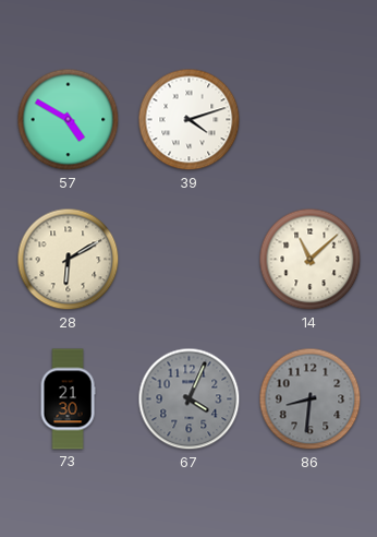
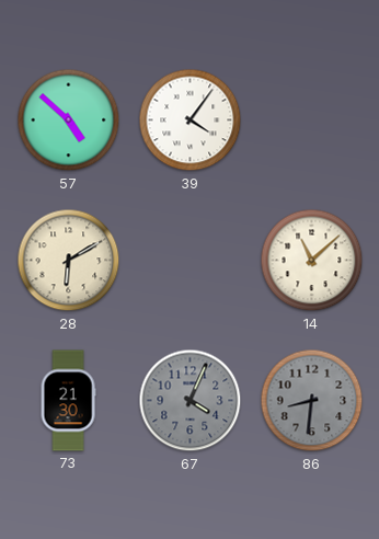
57: 4:50 -> 4:52 (69, 121)
39: 4:12 -> 4:06 (191, 121)
